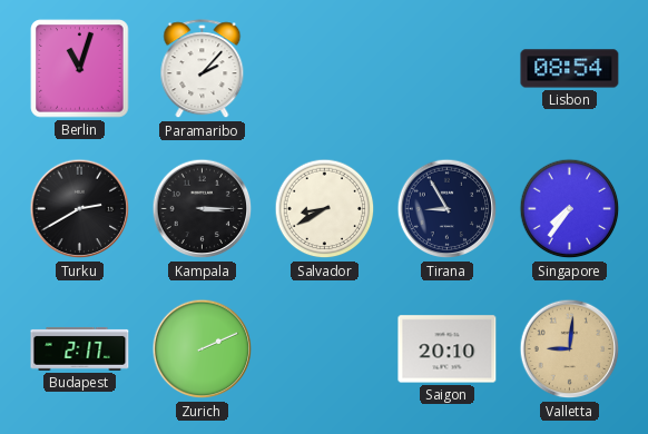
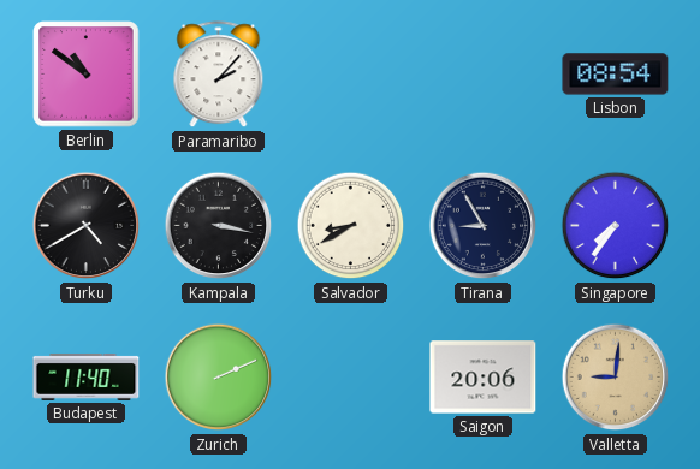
Berlin: 11:03 -> 10:51 (87, 75)
Turku: 2:40 -> 4:40 (87, 226)
Kampala: 3:15 -> 3:17 (219, 226)
Budapest: 2:17 -> 11:40 (87, 376)
Saigon: 20:10 -> 20:06 (484, 378)
